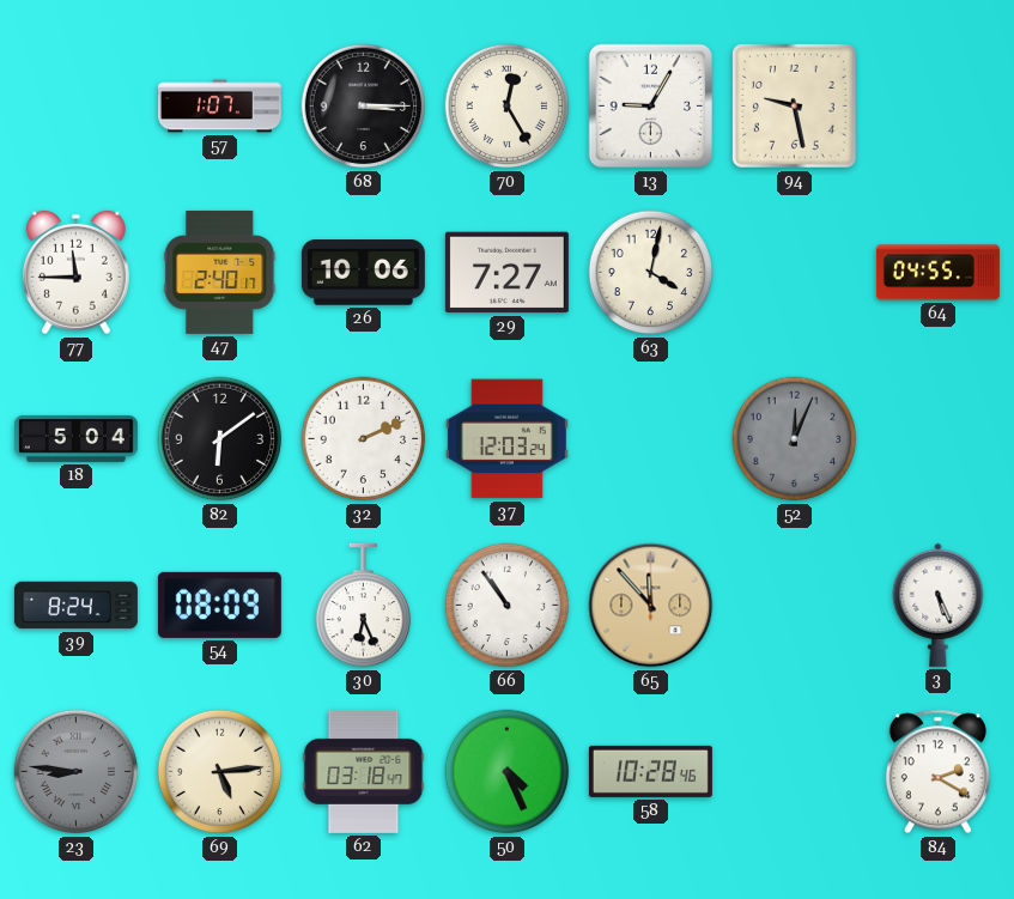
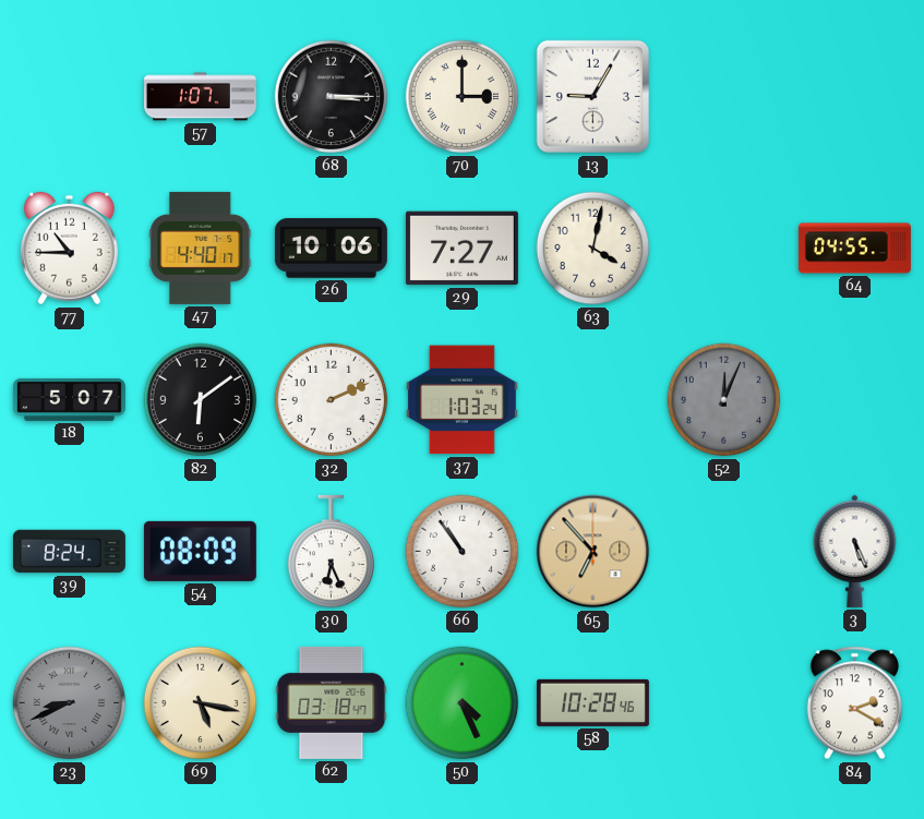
70: 12:25 -> 3:00 (463, 97)
94: 9:28 -> none (795, 107)
77: 11:45 -> 10:45 (69, 249)
47: 2:40 -> 4:40 (201, 248)
18: 5:04 -> 5:07 (69, 399)
37: 12:03 -> 1:03 (461, 400)
65: 11:53 -> 6:53 (593, 552)
23: 8:46 -> 8:41 (70, 703)
69: 5:14 -> 5:17 (201, 703)
